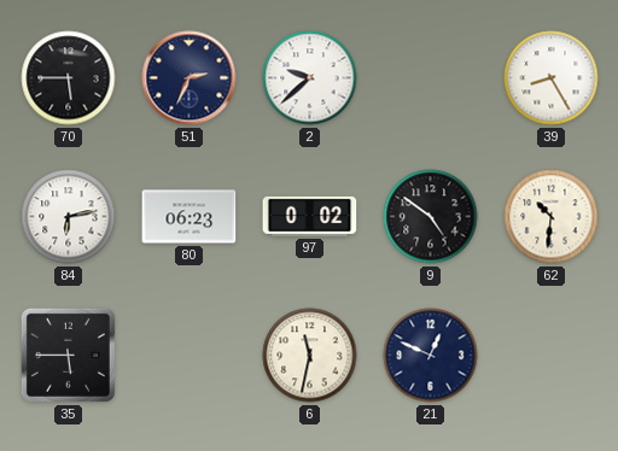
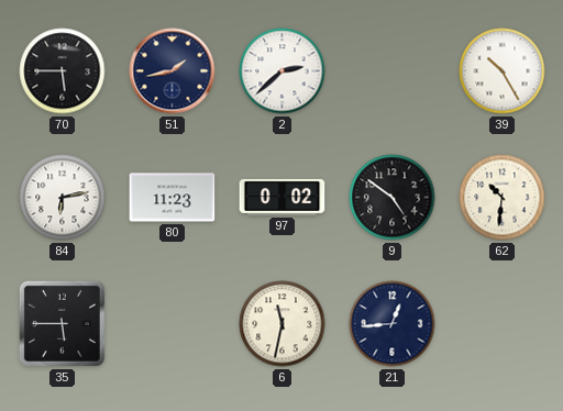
51: 2:34 -> 1:43 (173, 71)
2: 9:38 -> 2:38 (283, 71)
39: 8:25 -> 10:25 (503, 71)
80: 06:23 -> 11:23 (173, 198)
21: 12:49 -> 12:44 (393, 324)
